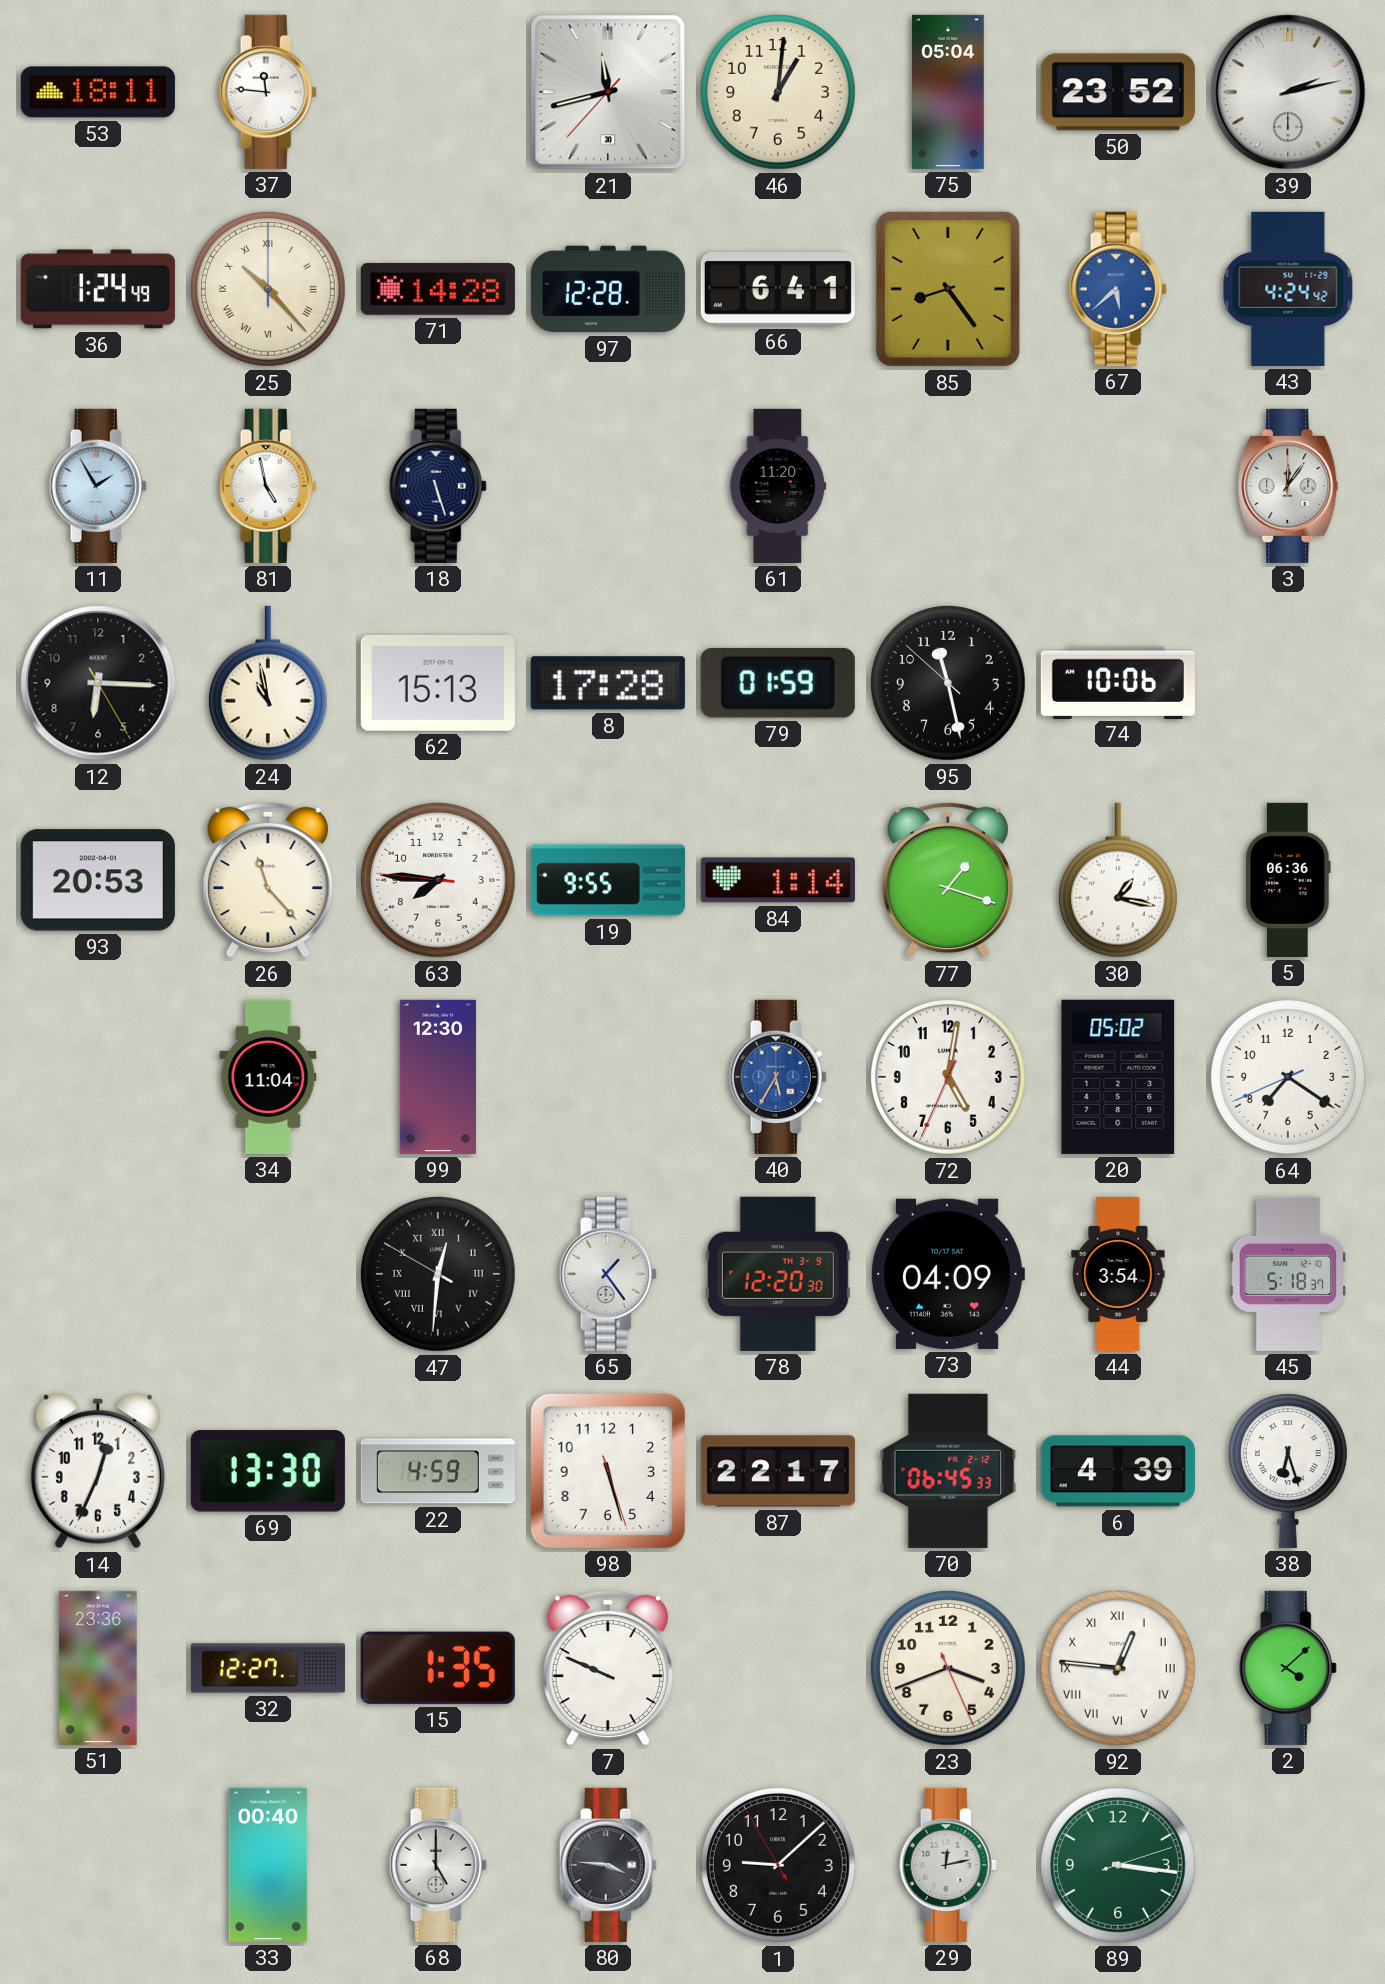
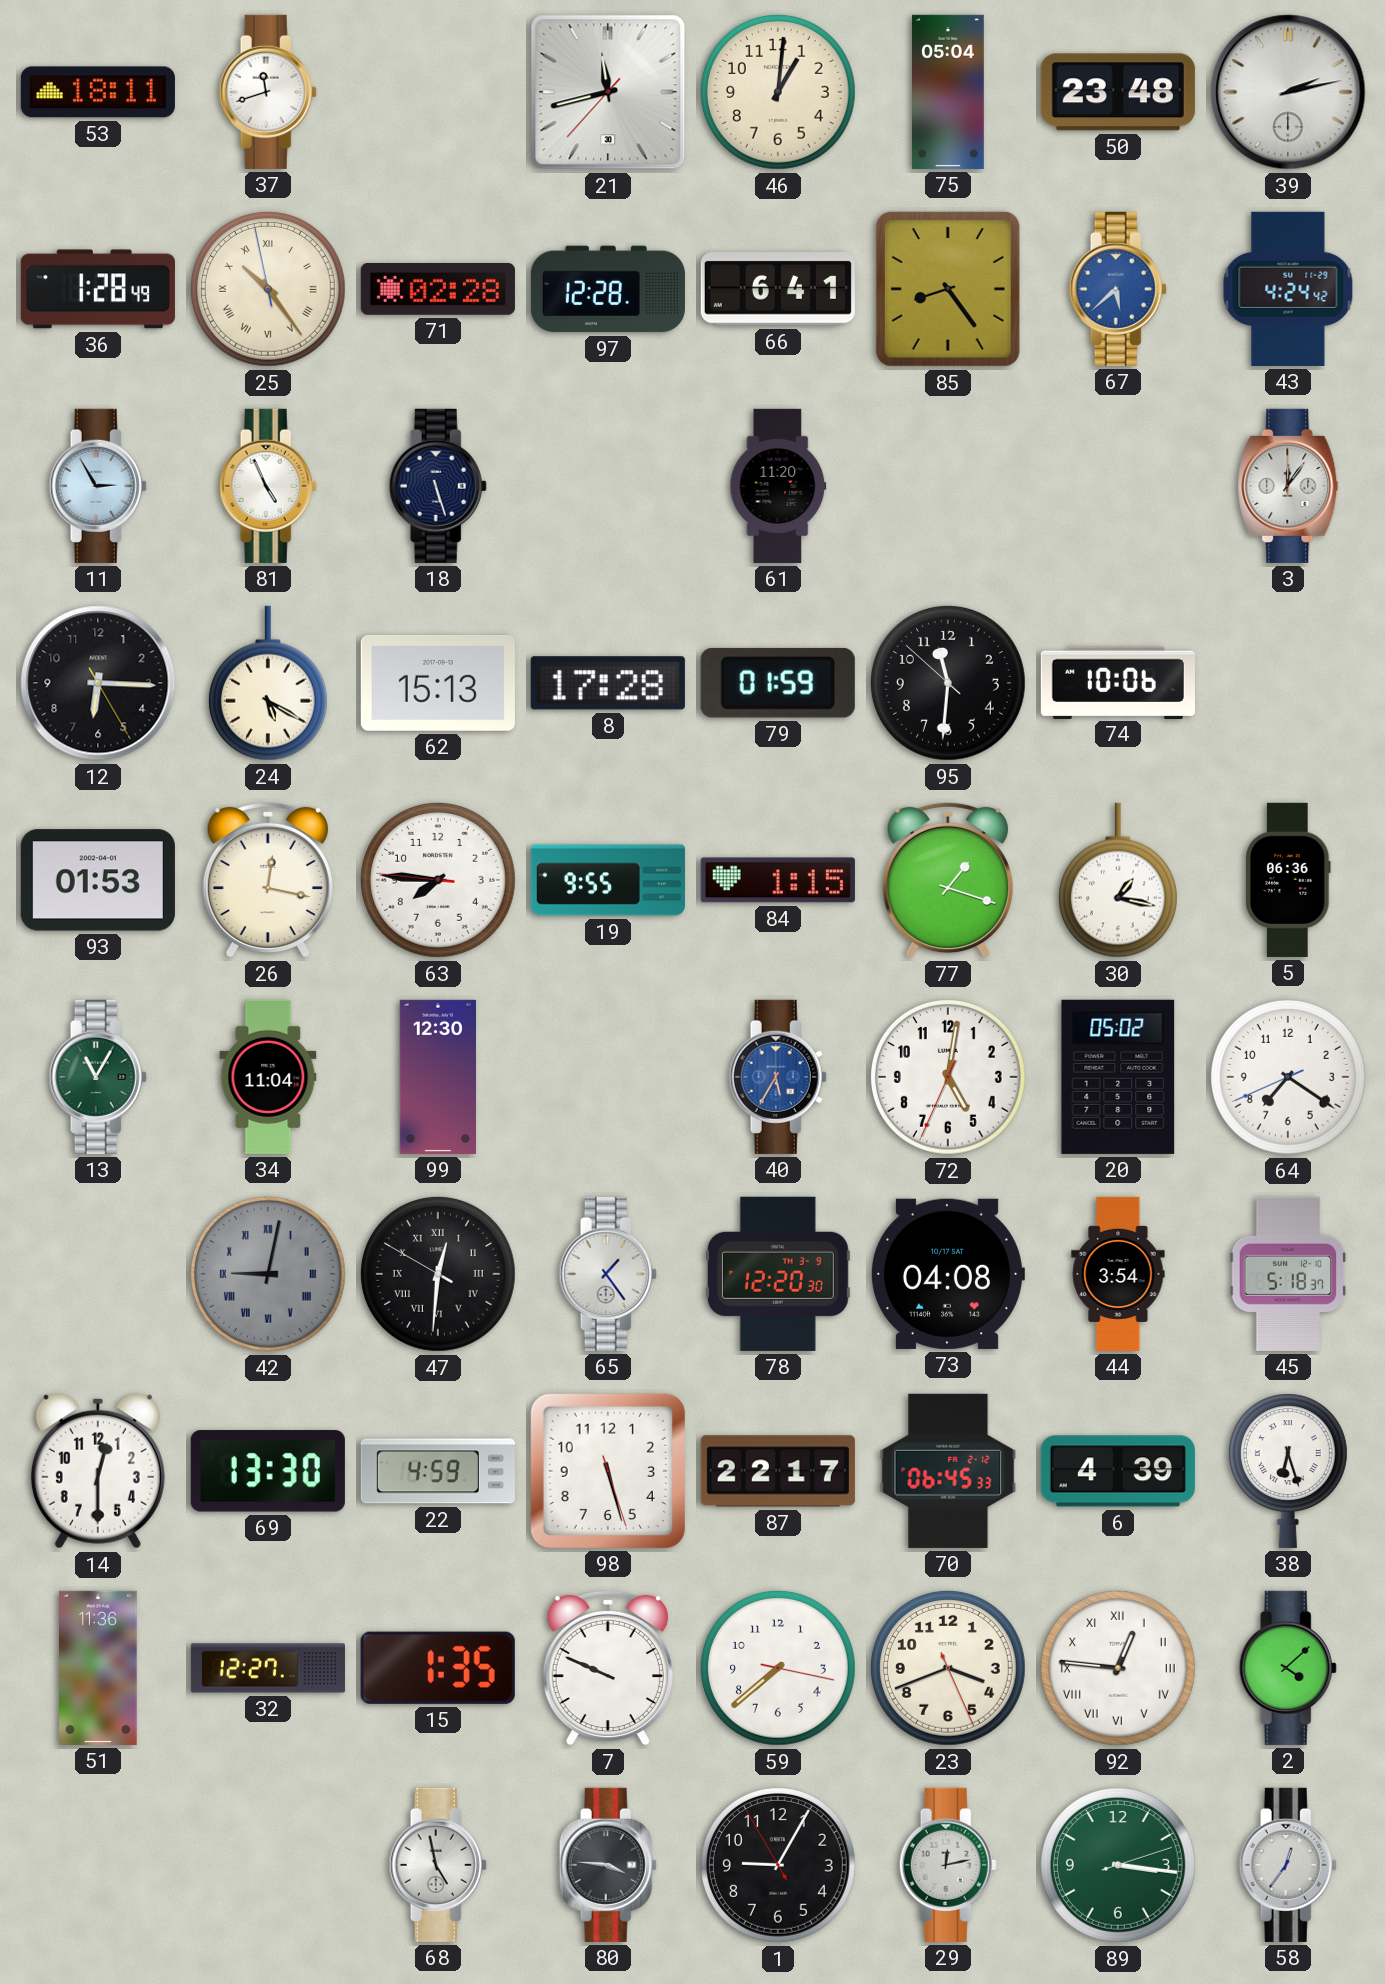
37: 11:46 -> 11:42 (268, 92)
50: 23:52 -> 23:48 (1118, 92)
36: 1:24 -> 1:28 (98, 289)
25: 10:23:00 -> 10:23:58 (268, 289)
71: 14:28 -> 02:28 (438, 290)
11: 1:55 -> 2:55 (98, 486)
81: 4:58 -> 4:56 (268, 486)
24: 10:58 -> 5:20 (268, 683)
95: 11:27 -> 11:30 (948, 683)
93: 20:53 -> 01:53 (98, 880)
26: 11:23 -> 12:17 (268, 880)
84: 1:14 -> 1:15 (778, 880)
13: none -> 11:05 (98, 1077)
42: none -> 9:02 (268, 1274)
73: 04:09 -> 04:08 (947, 1274)
14: 12:34 -> 12:30 (98, 1471)
51: 23:36 -> 11:36 (98, 1668)
59: none -> 7:38 (778, 1668)
33: 00:40 -> none (268, 1865)
68: 5:00 -> 4:58 (438, 1865)
1: 9:07 -> 9:04 (778, 1865)
58: none -> 12:36 (1288, 1865)
